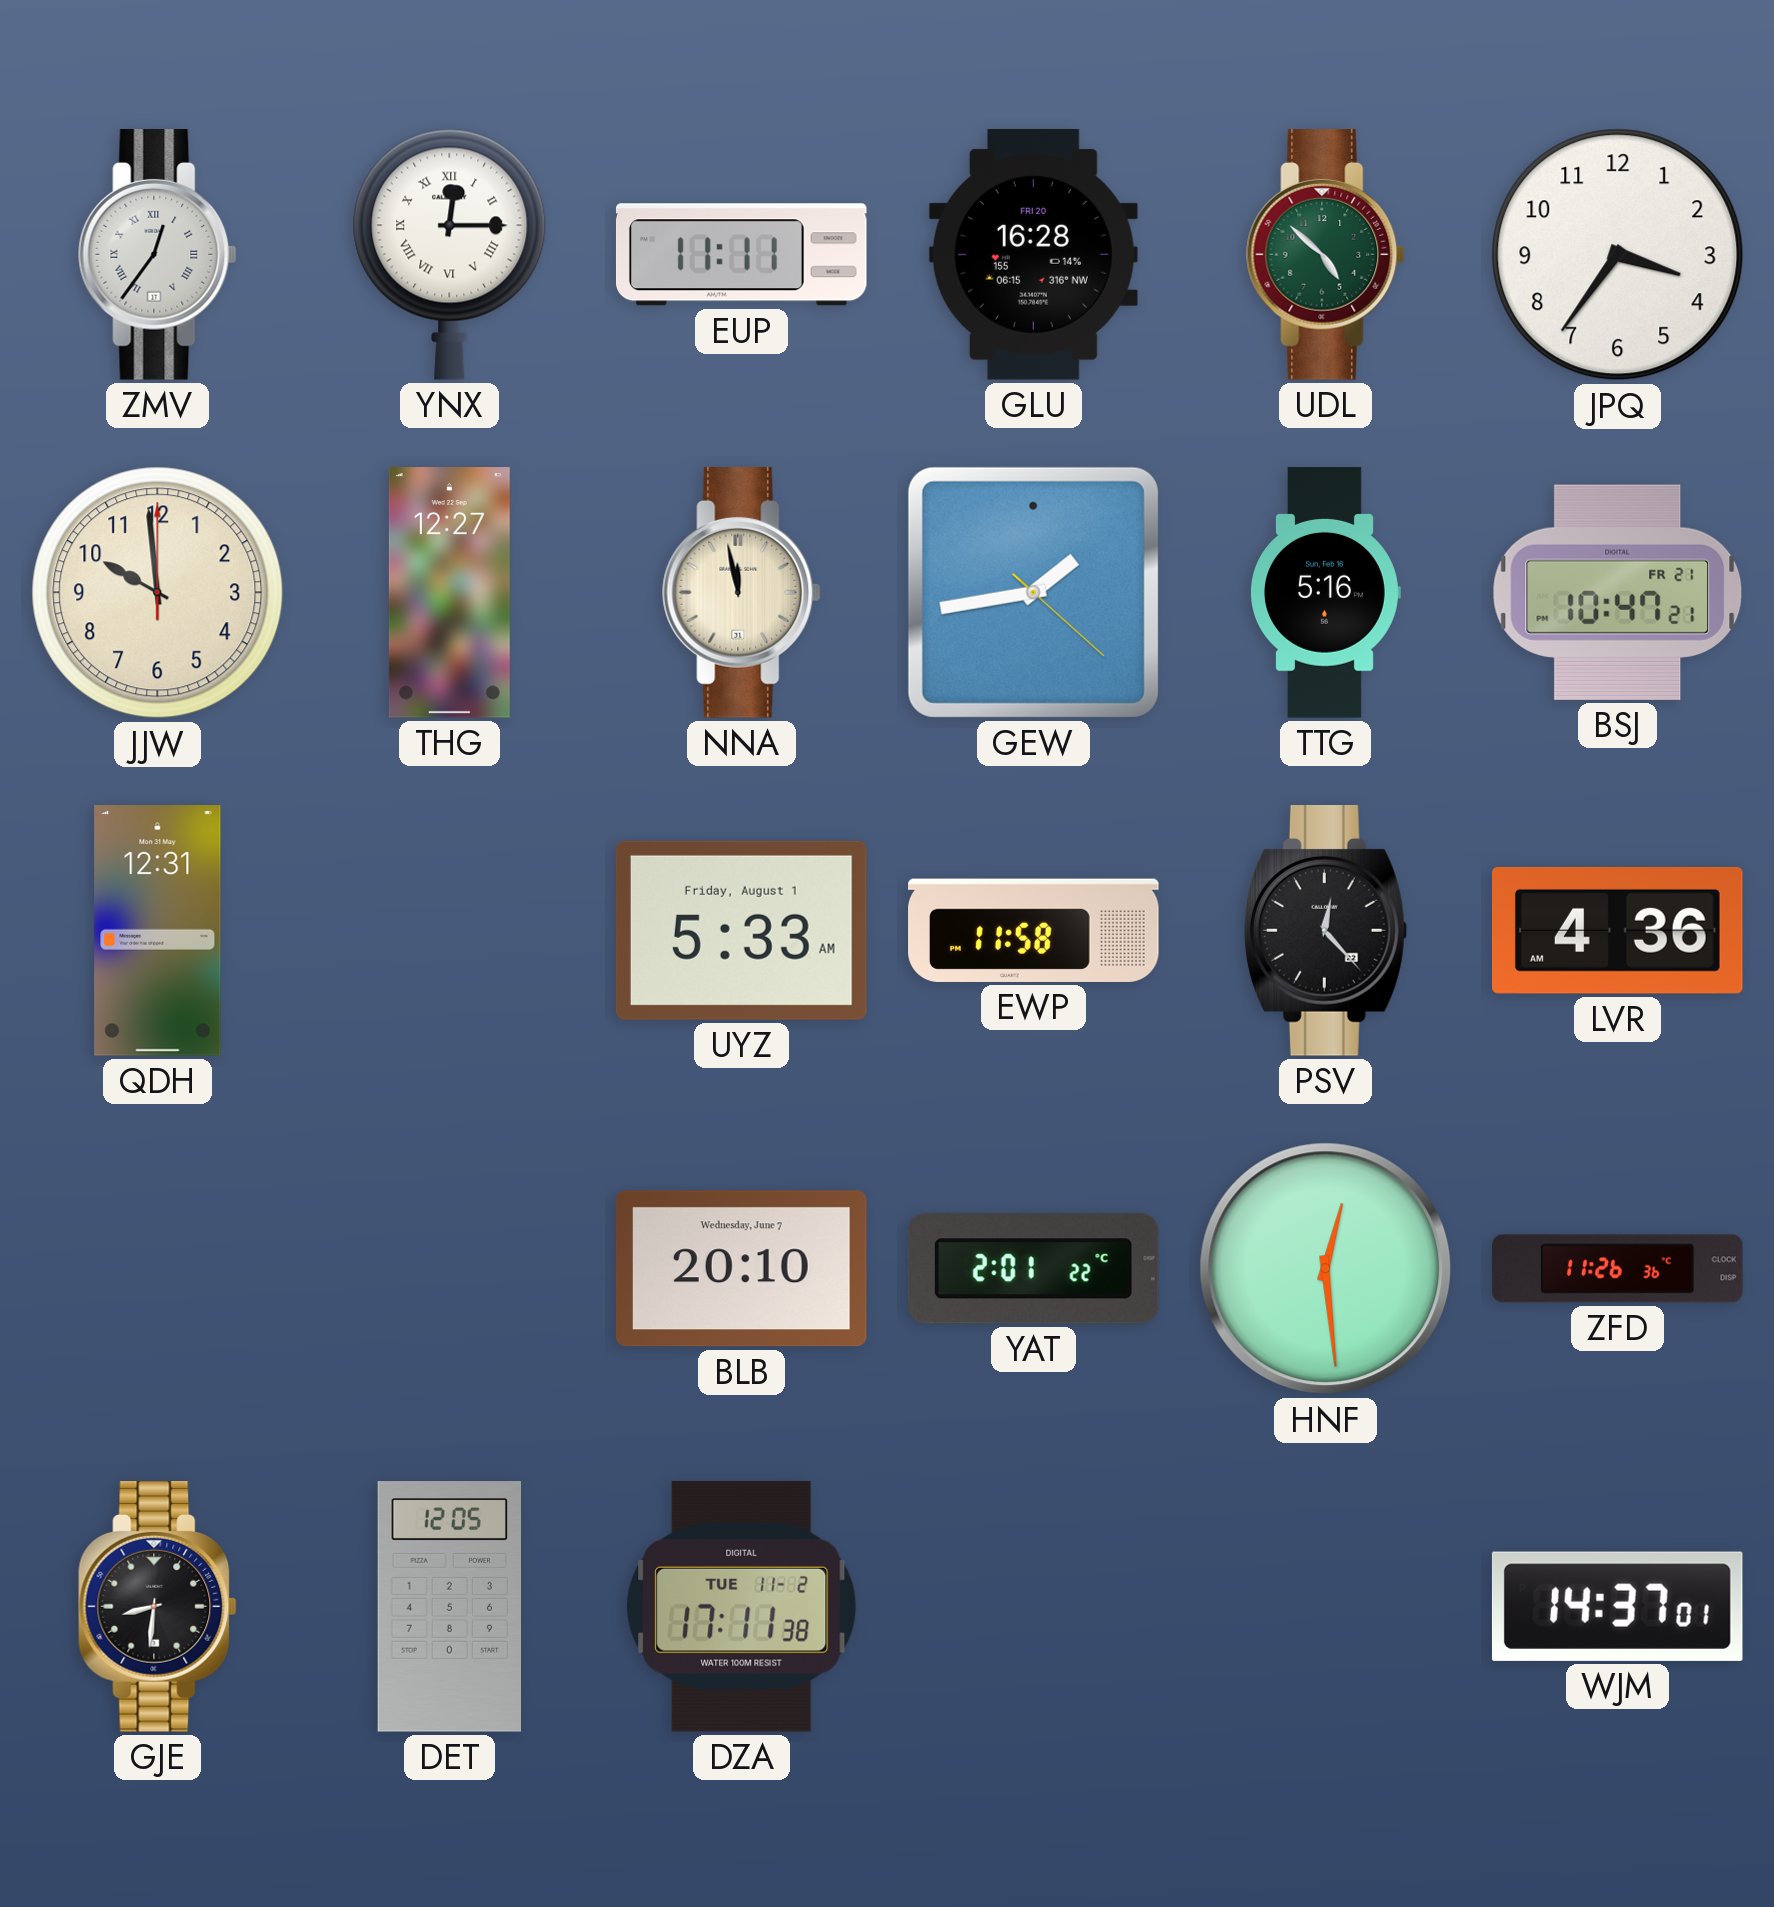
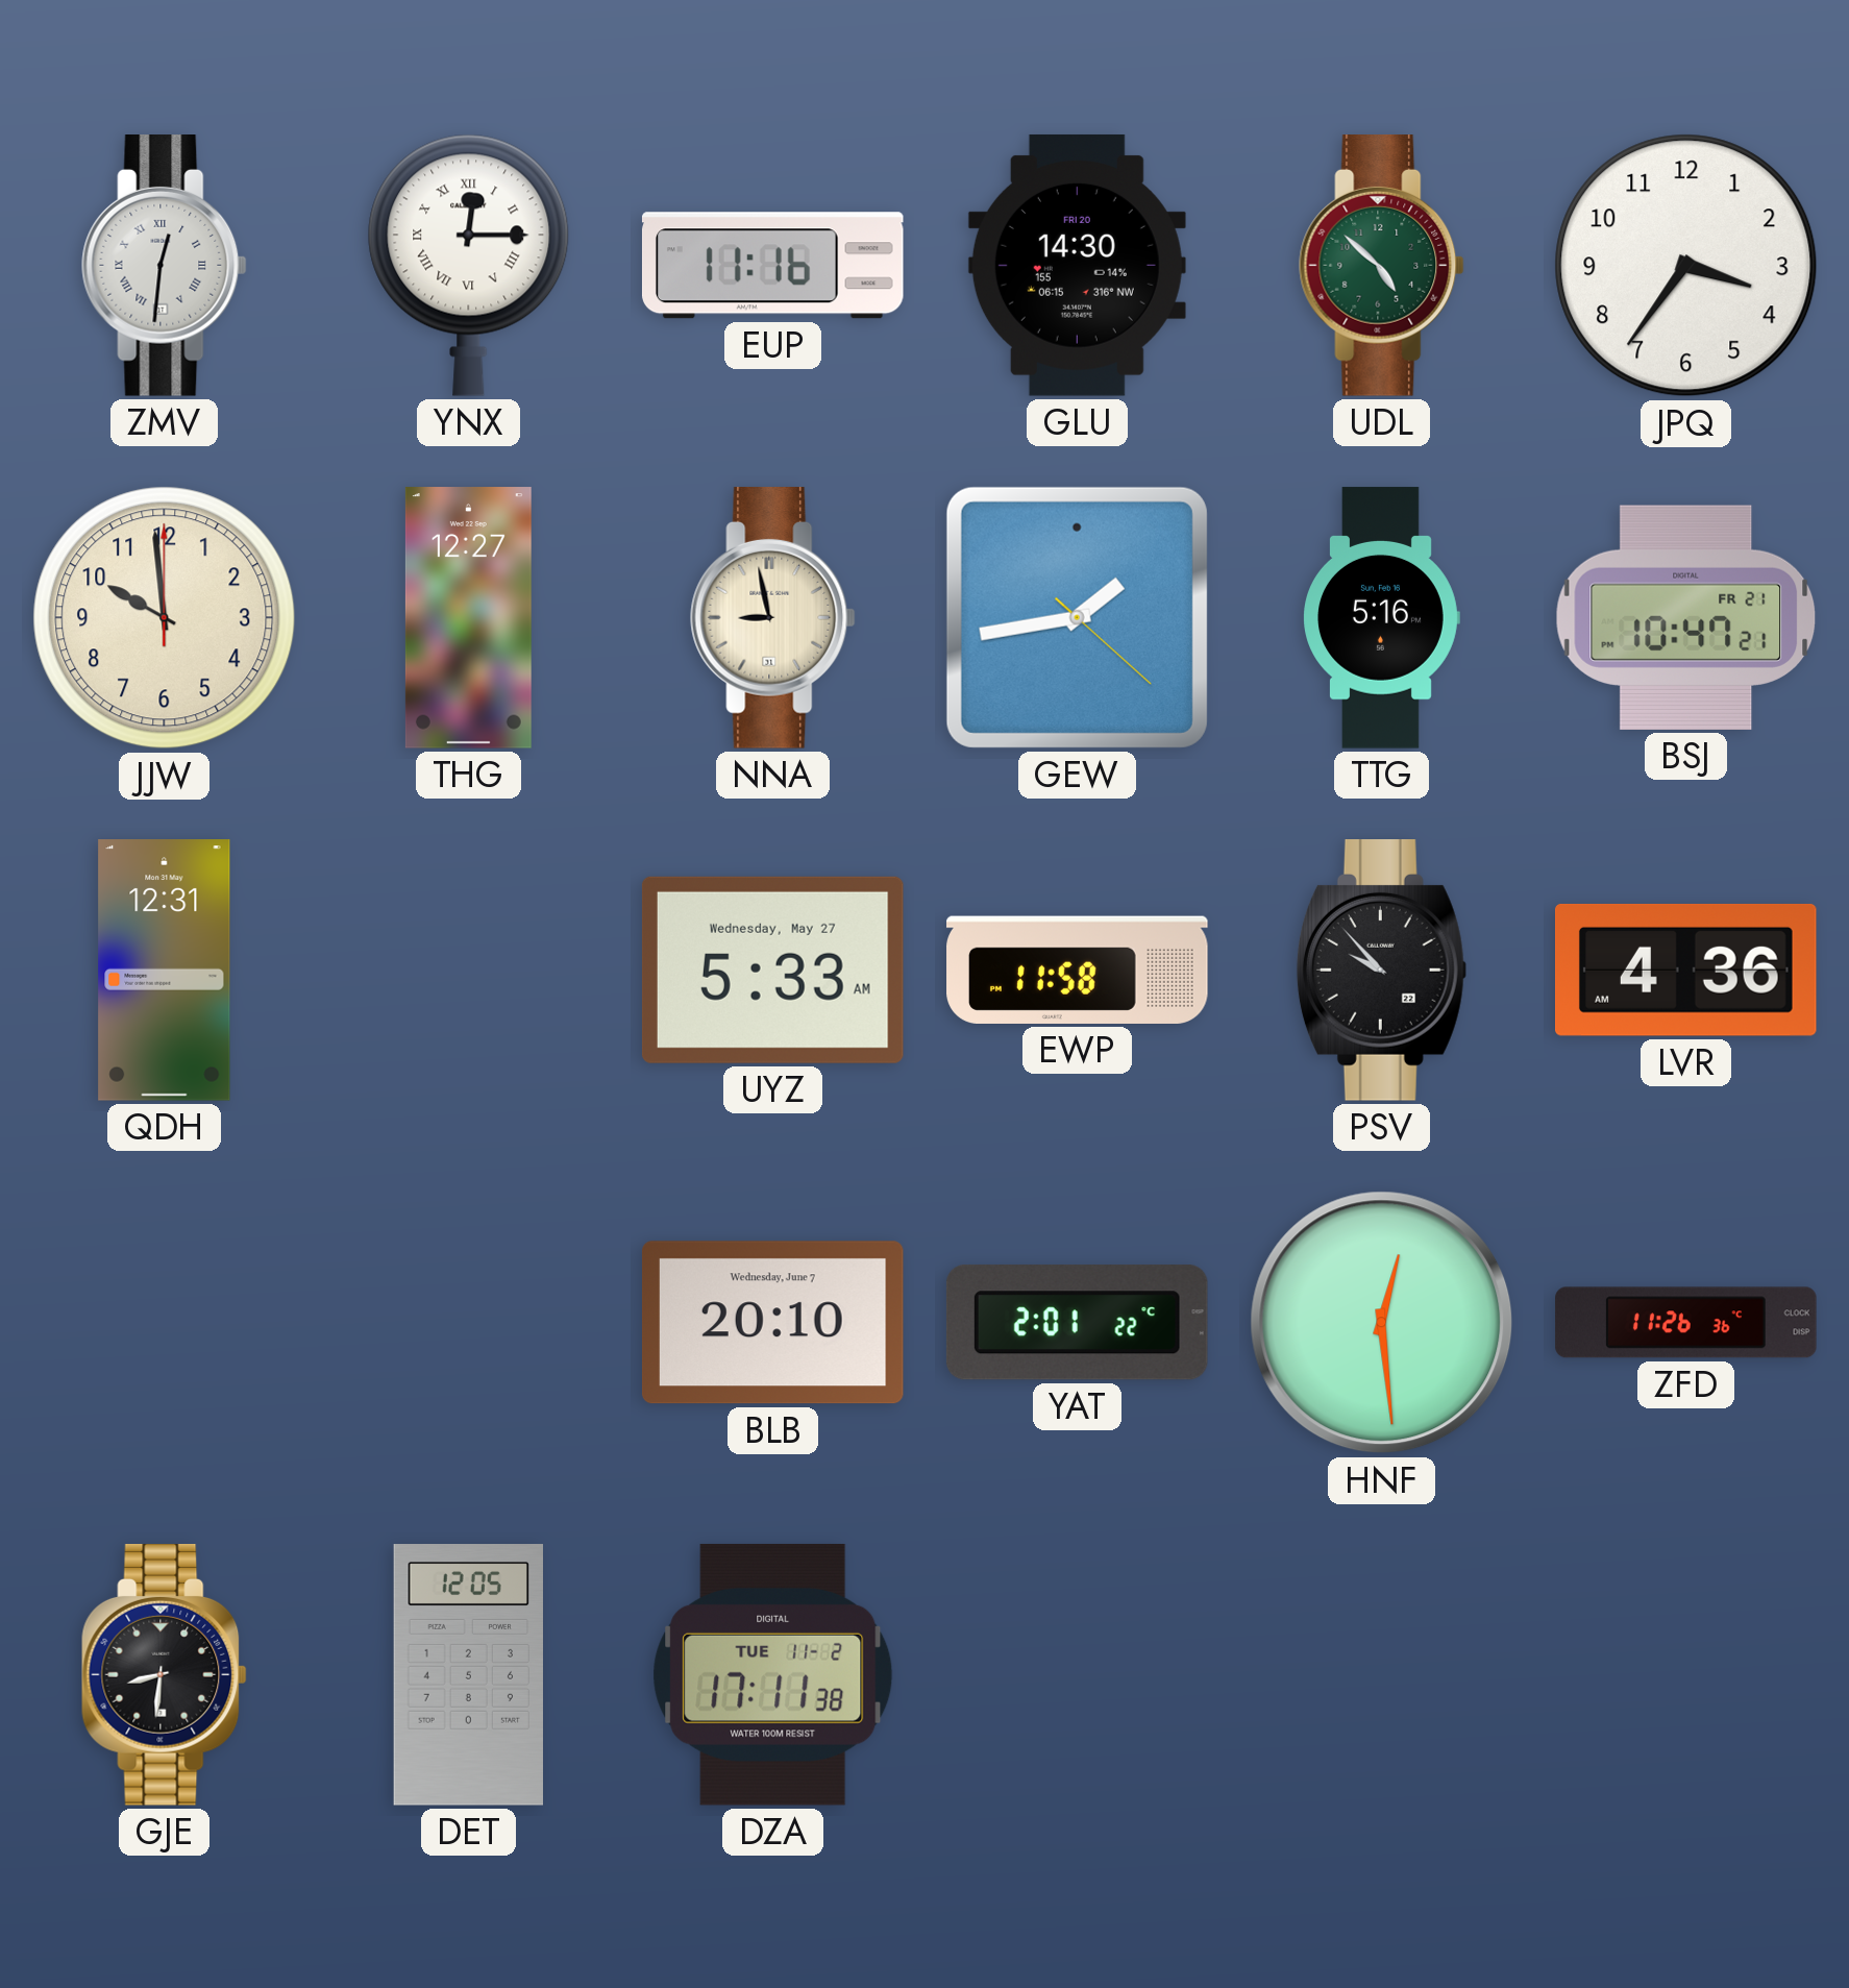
ZMV: 12:36 -> 12:31 (165, 266)
EUP: 11:11 -> 11:16 (772, 266)
GLU: 16:28 -> 14:30 (1077, 265)
NNA: 11:58 -> 8:58 (773, 618)
UYZ date: Friday, August 1 -> Wednesday, May 27 (772, 970)
PSV: 12:23 -> 9:53 (1381, 971)
WJM: 14:37 -> none (1617, 1606)
